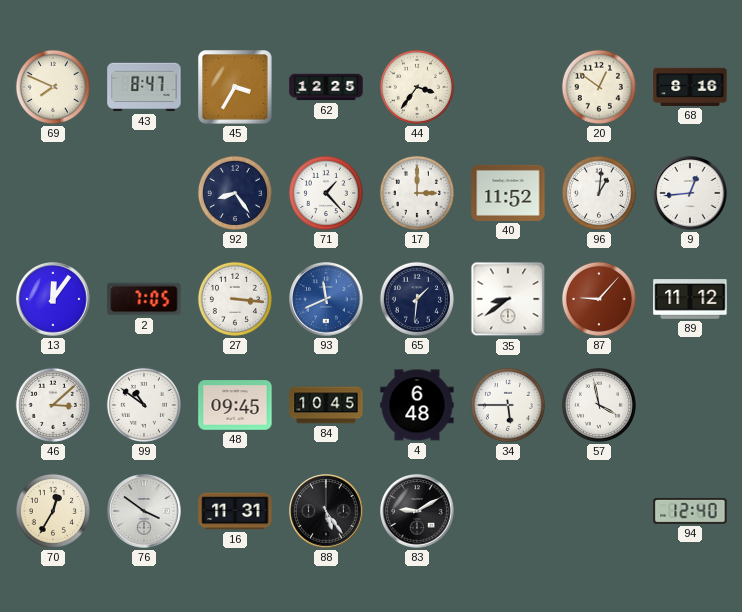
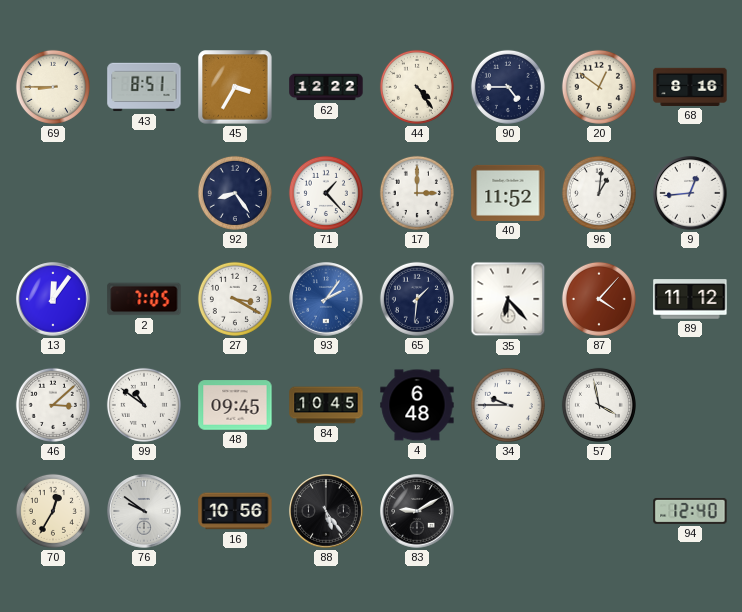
69: 7:49 -> 8:45 (53, 87)
43: 8:47 -> 8:51 (144, 87)
62: 12:25 -> 12:22 (326, 87)
44: 3:36 -> 4:24 (417, 87)
90: none -> 4:45 (508, 87)
27: 3:16 -> 3:20 (235, 299)
93: 11:41 -> 2:06 (326, 299)
35: 8:39 -> 6:23 (508, 299)
87: 9:07 -> 4:07 (599, 299)
34: 5:45 -> 9:45 (508, 405)
76: 3:51 -> 9:51 (144, 511)
16: 11:31 -> 10:56 (235, 511)
